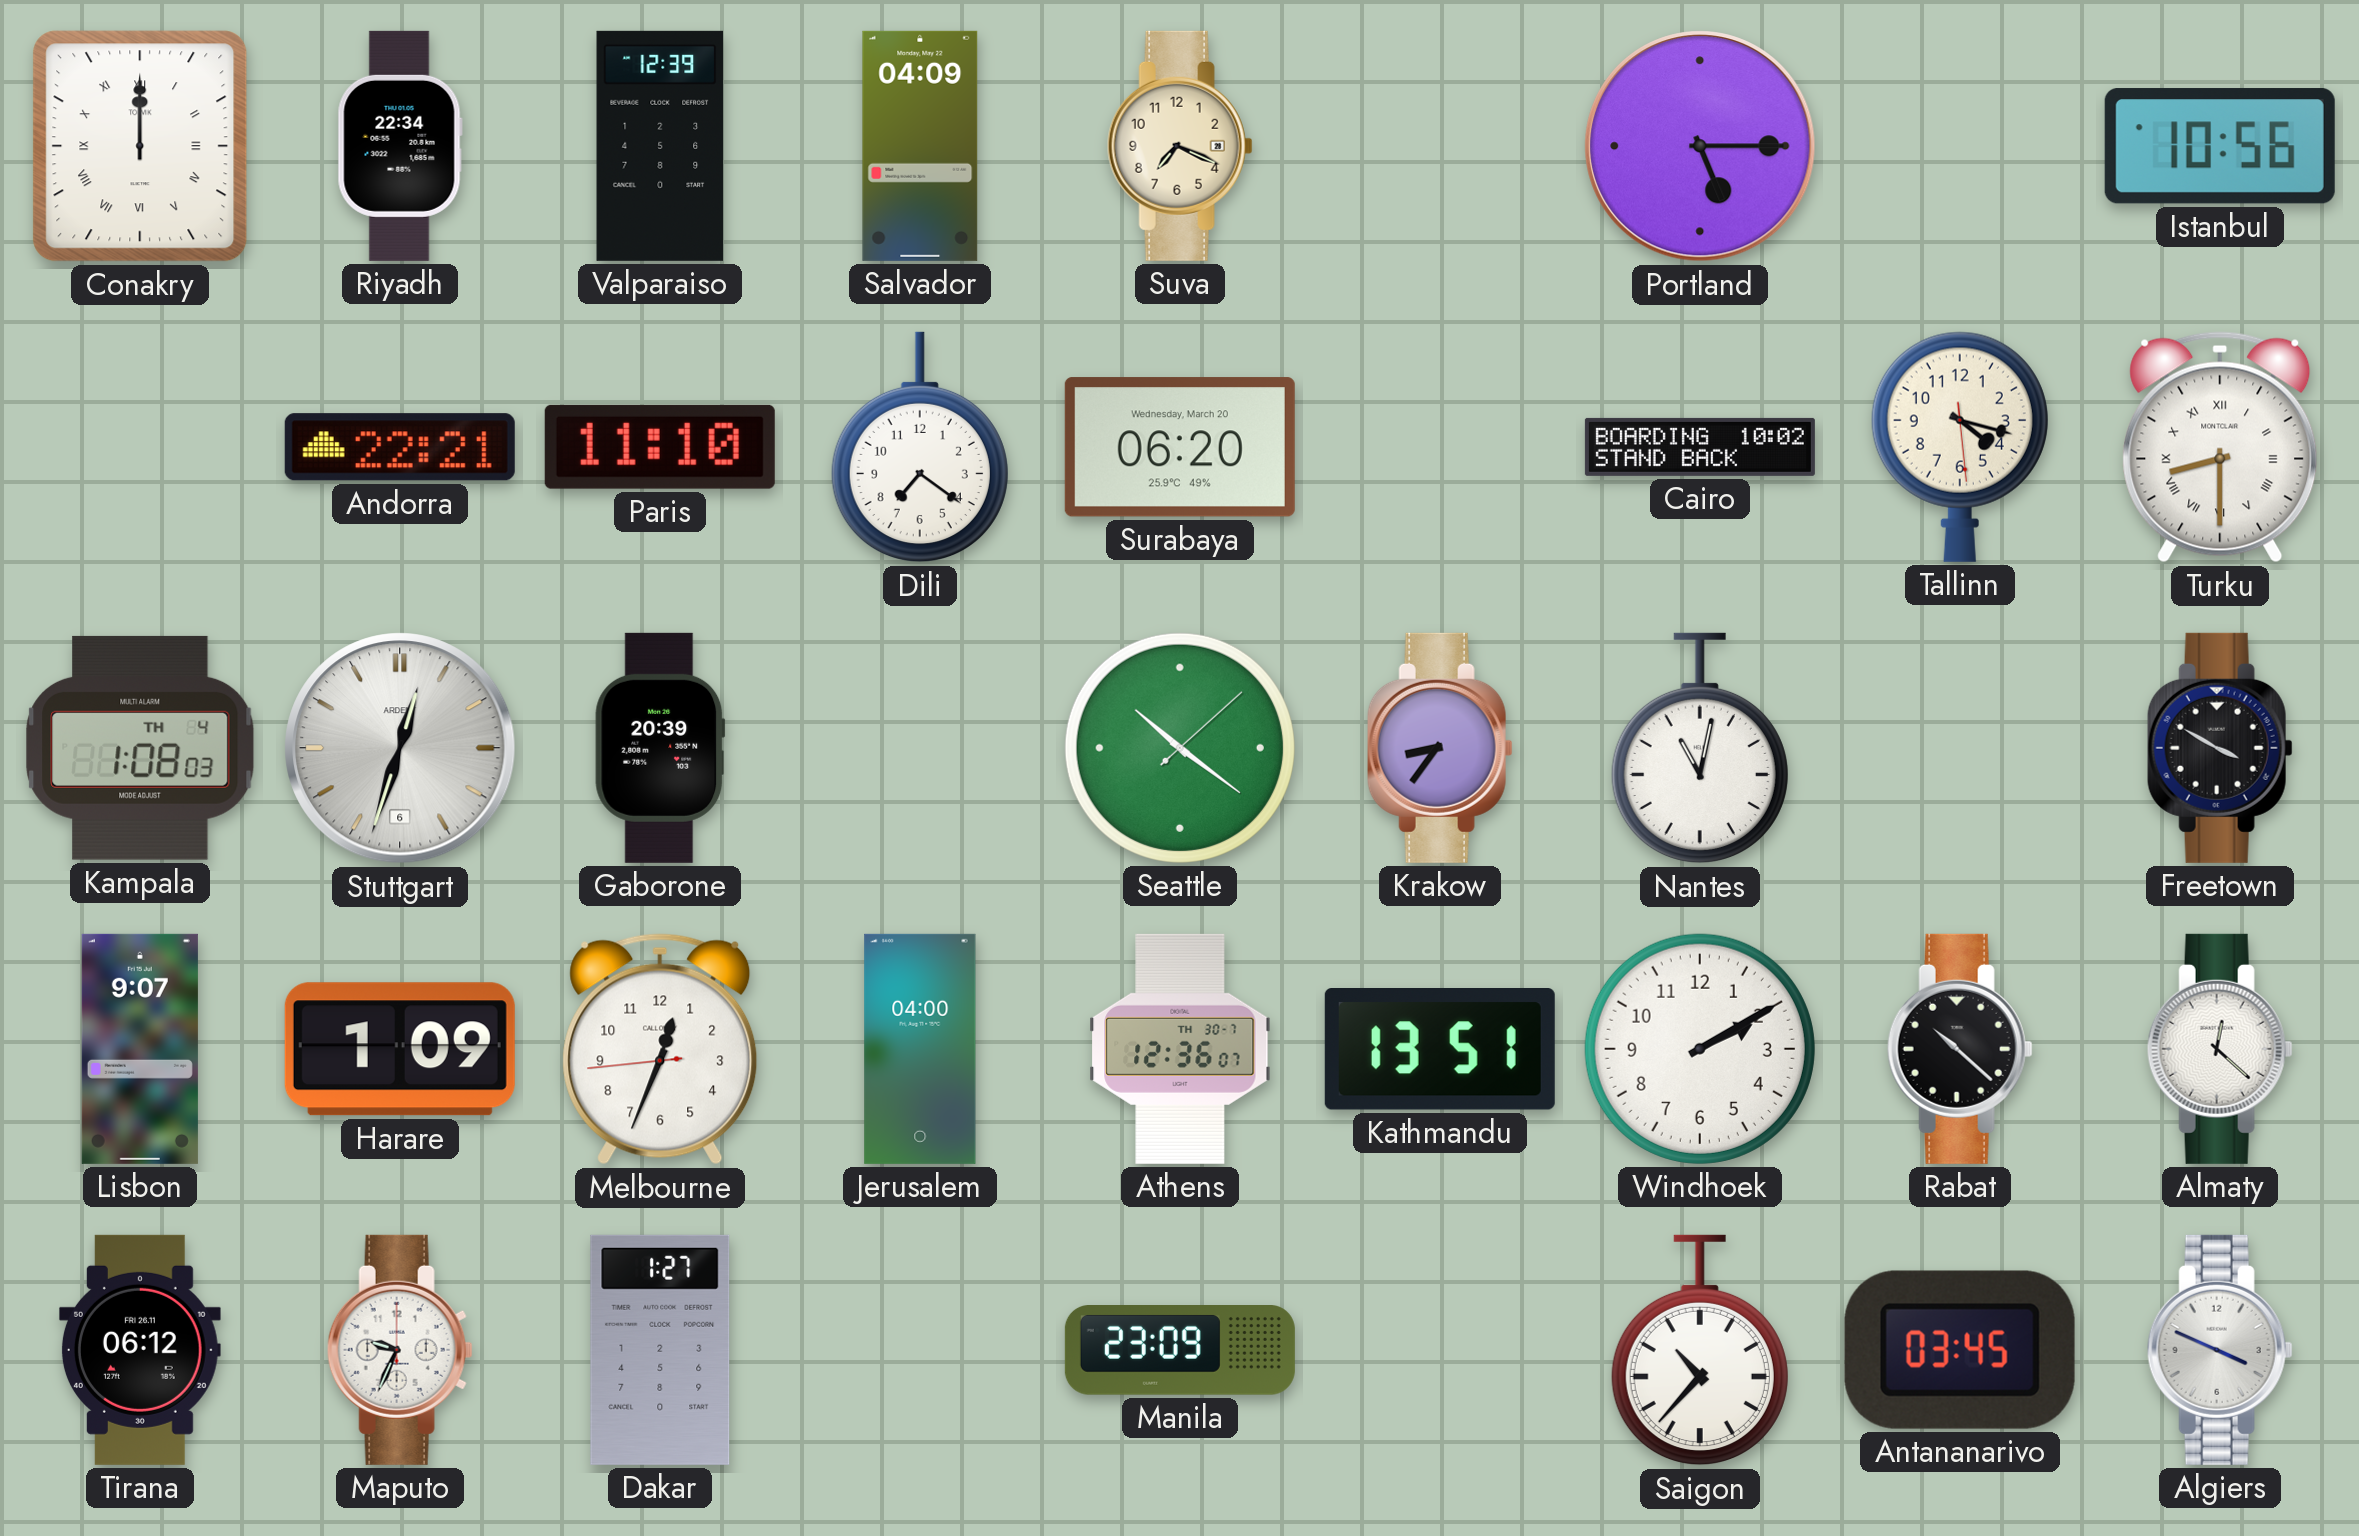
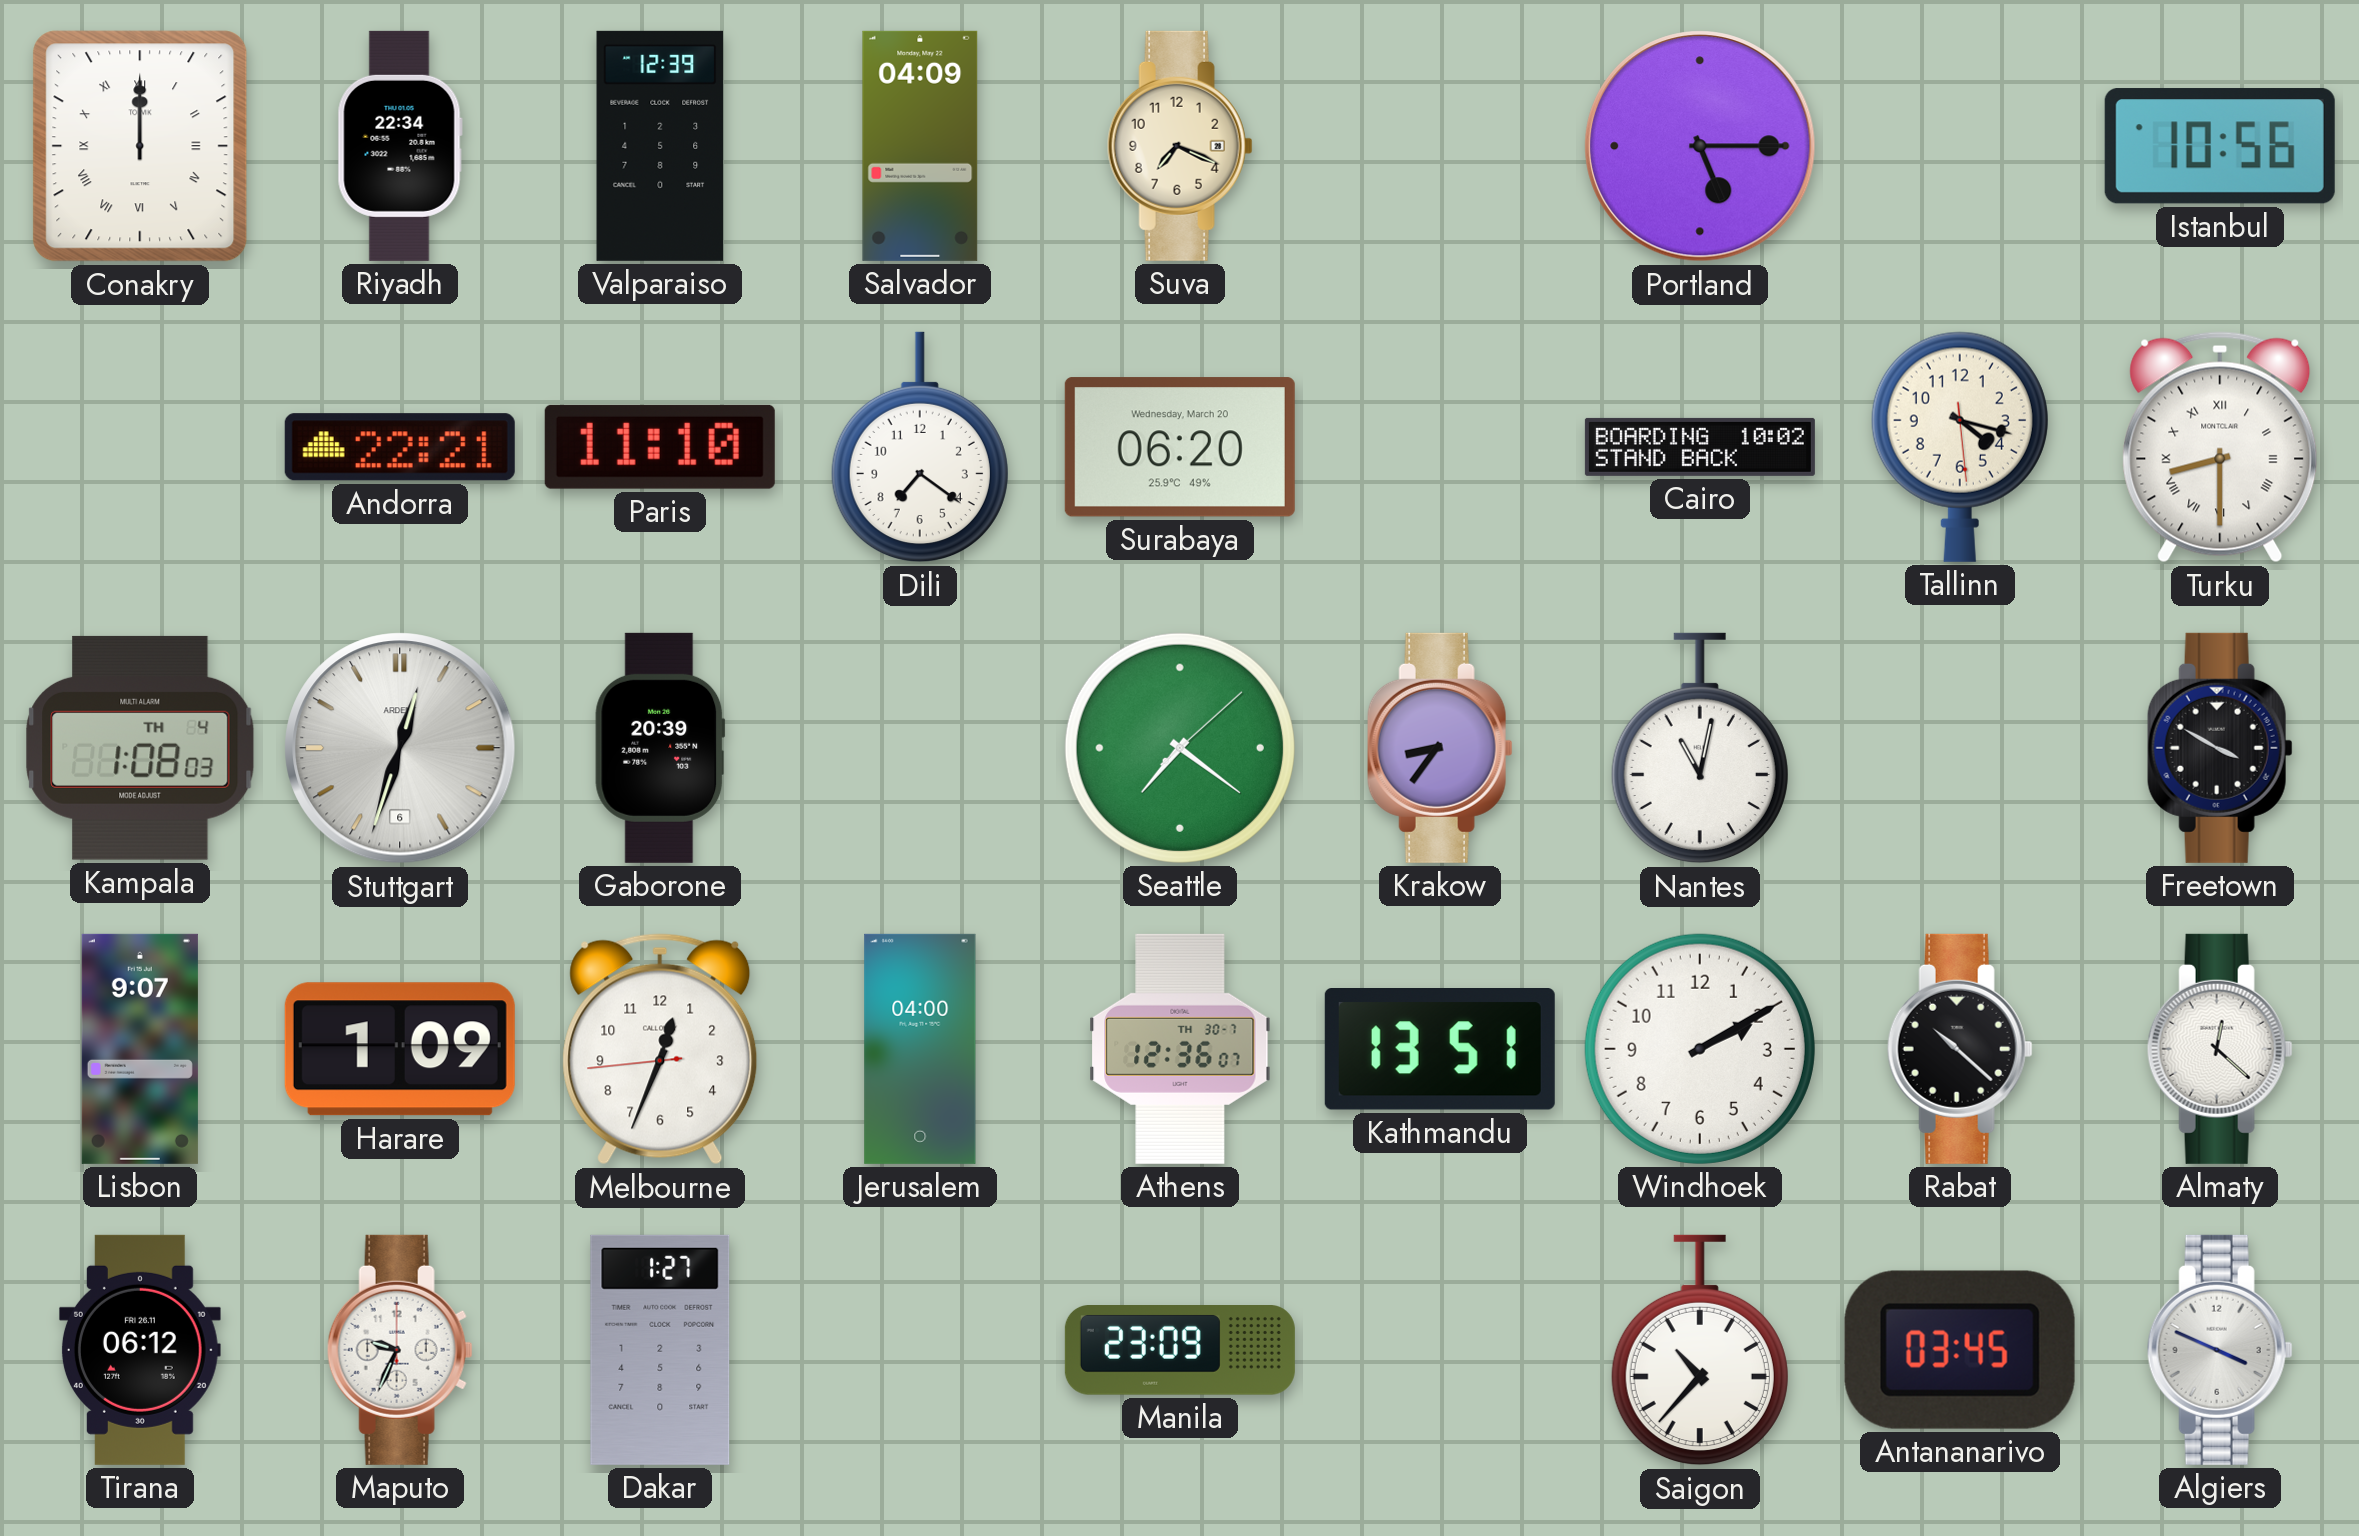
Seattle: 10:21 -> 7:21 (1180, 748)
